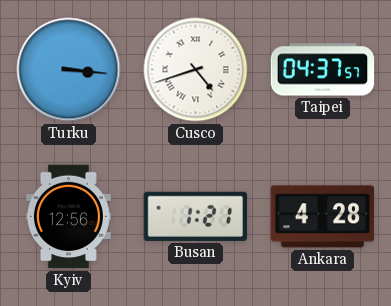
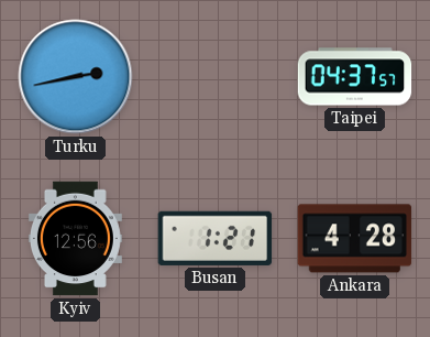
Turku: 3:16 -> 2:43 (76, 77)
Cusco: 4:42 -> none (196, 70)
